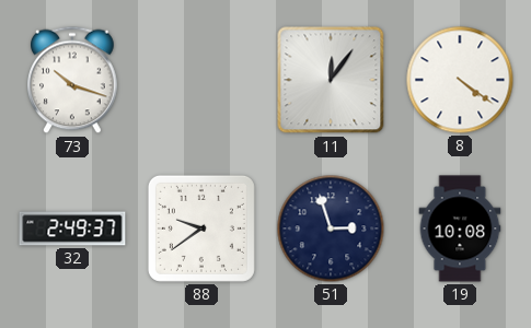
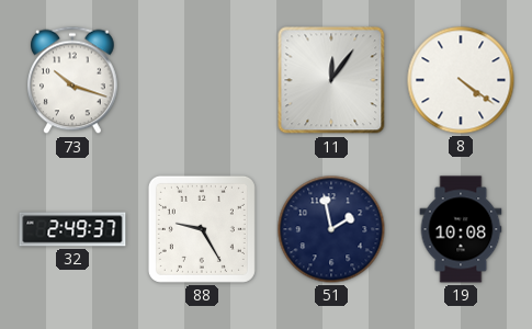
88: 9:39 -> 9:25 (202, 229)
51: 2:57 -> 1:58 (331, 229)
